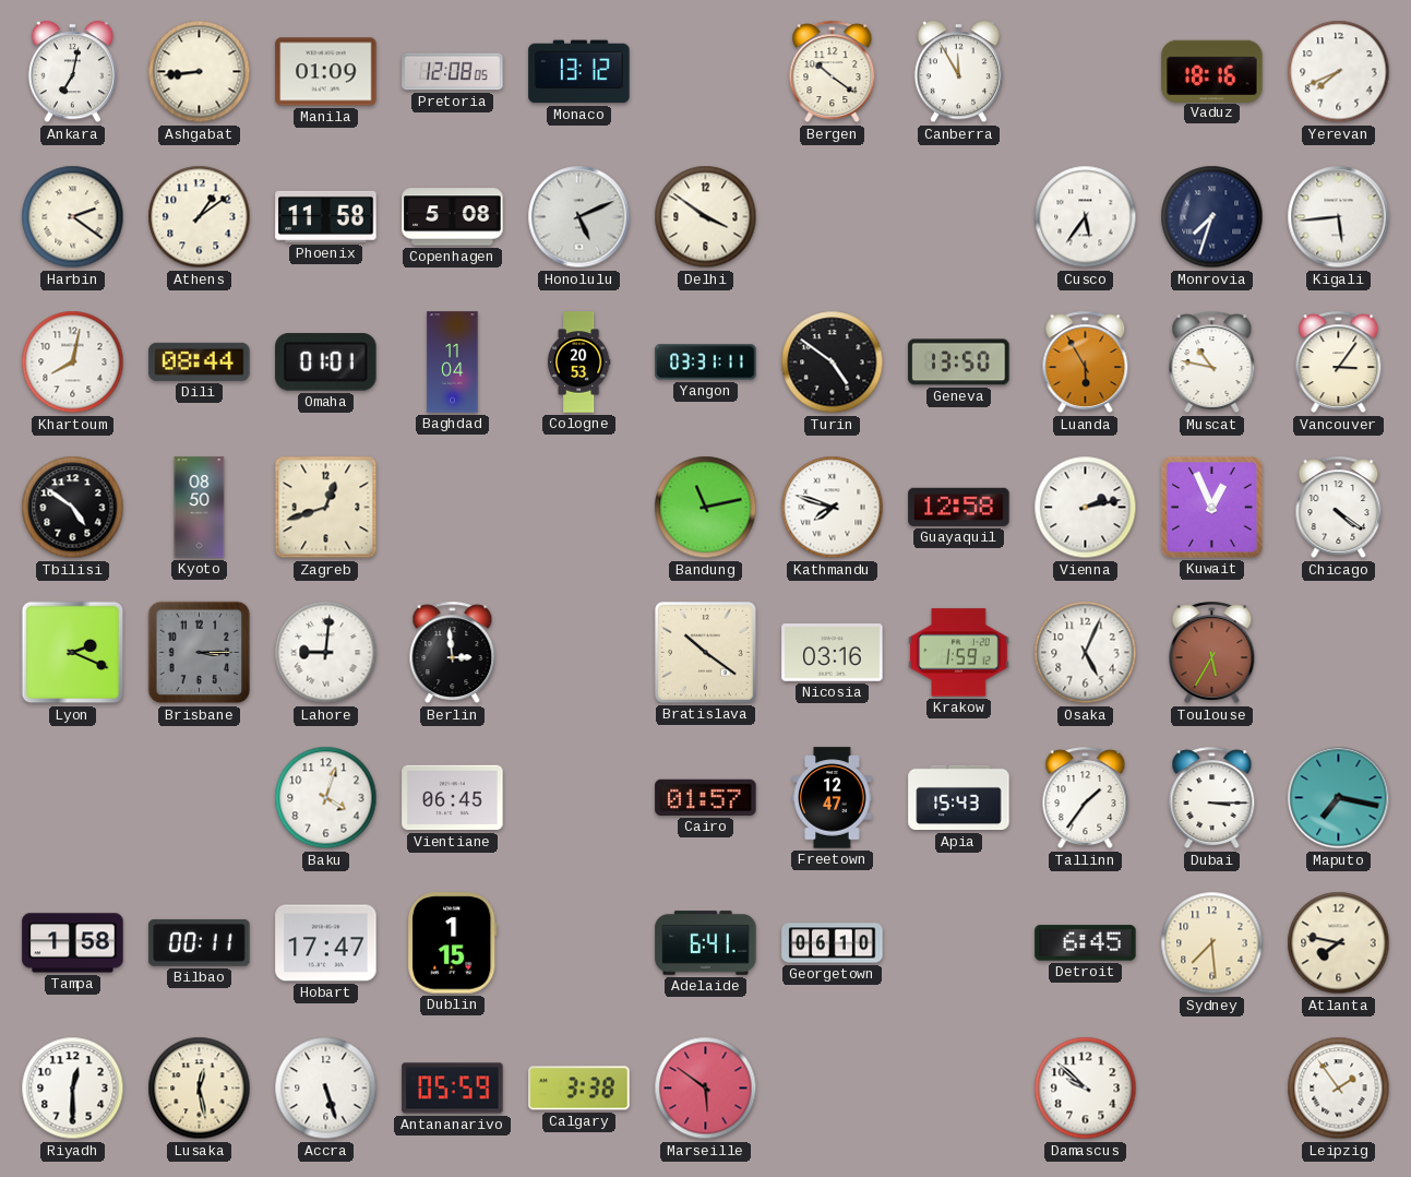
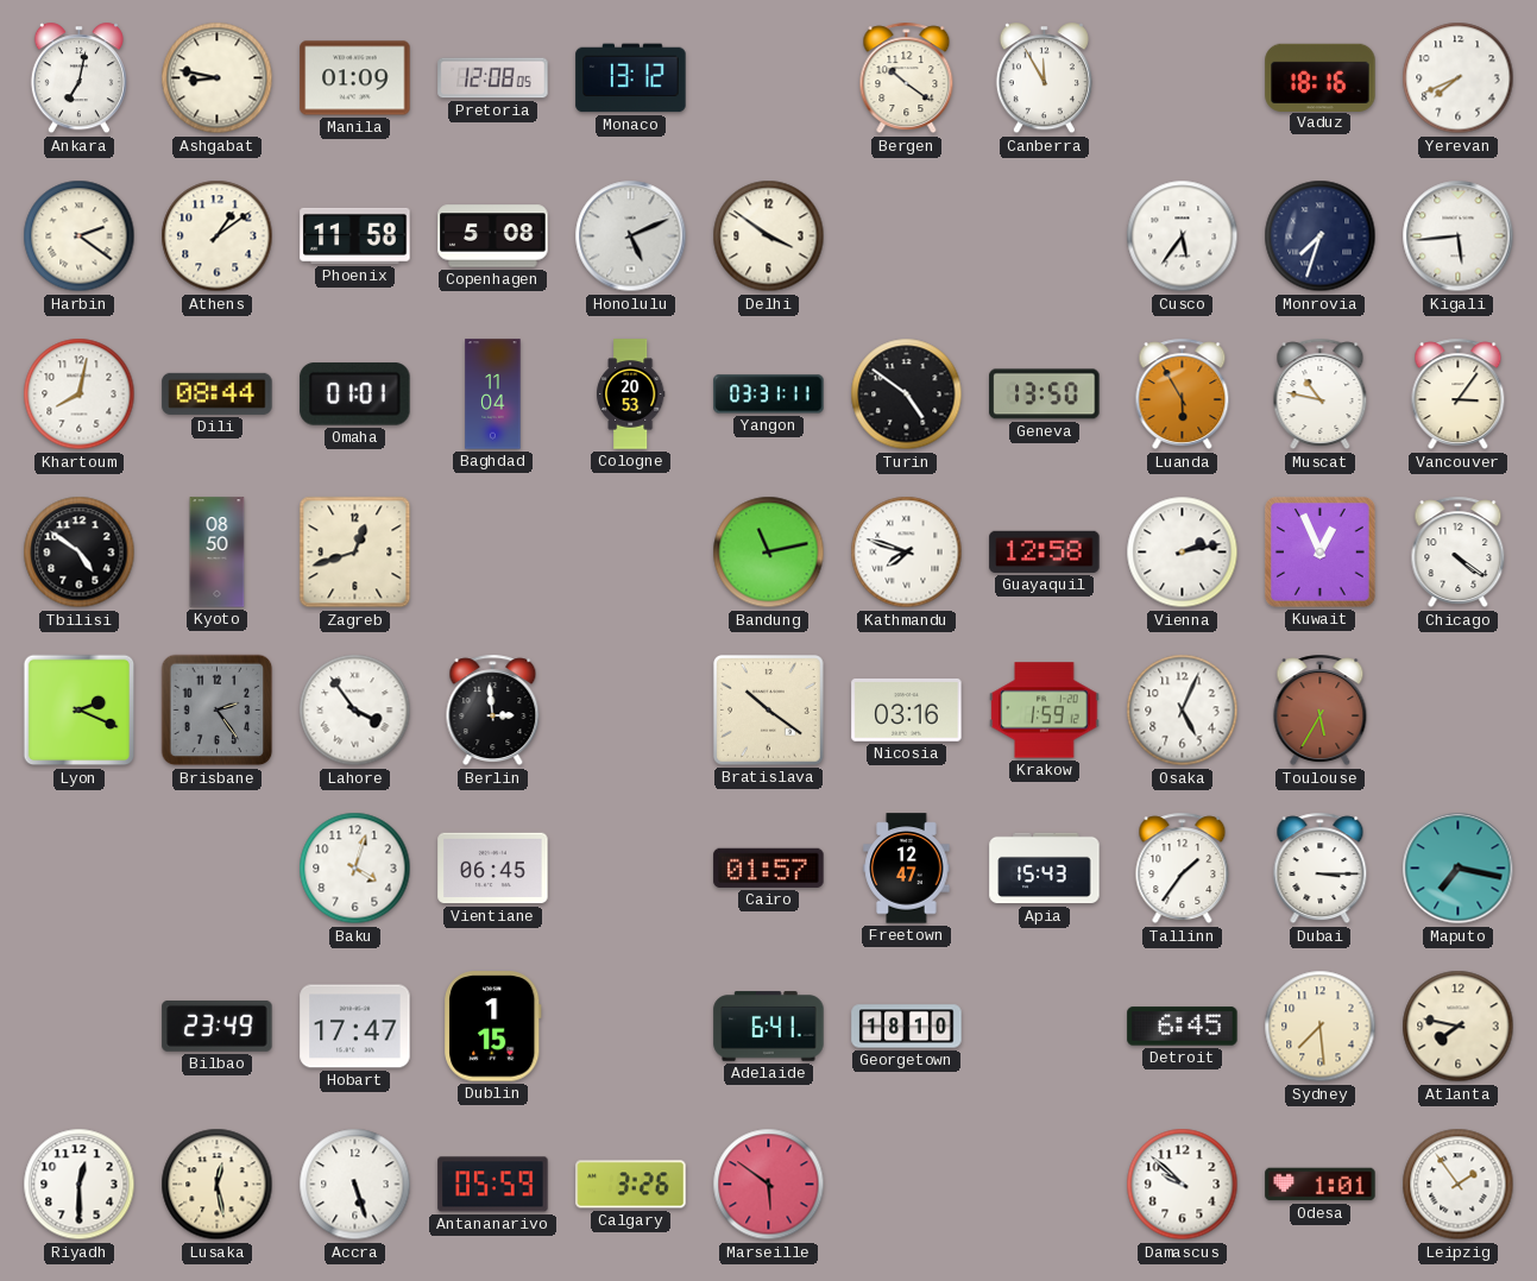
Ashgabat: 8:44 -> 8:47 (218, 78)
Brisbane: 3:15 -> 2:24 (218, 711)
Lahore: 9:01 -> 3:54 (355, 711)
Tampa: 1:58 -> none (73, 943)
Bilbao: 00:11 -> 23:49 (218, 1026)
Georgetown: 06:10 -> 18:10 (907, 1027)
Calgary: 3:38 -> 3:26 (631, 1185)
Odesa: none -> 1:01 (1321, 1185)
